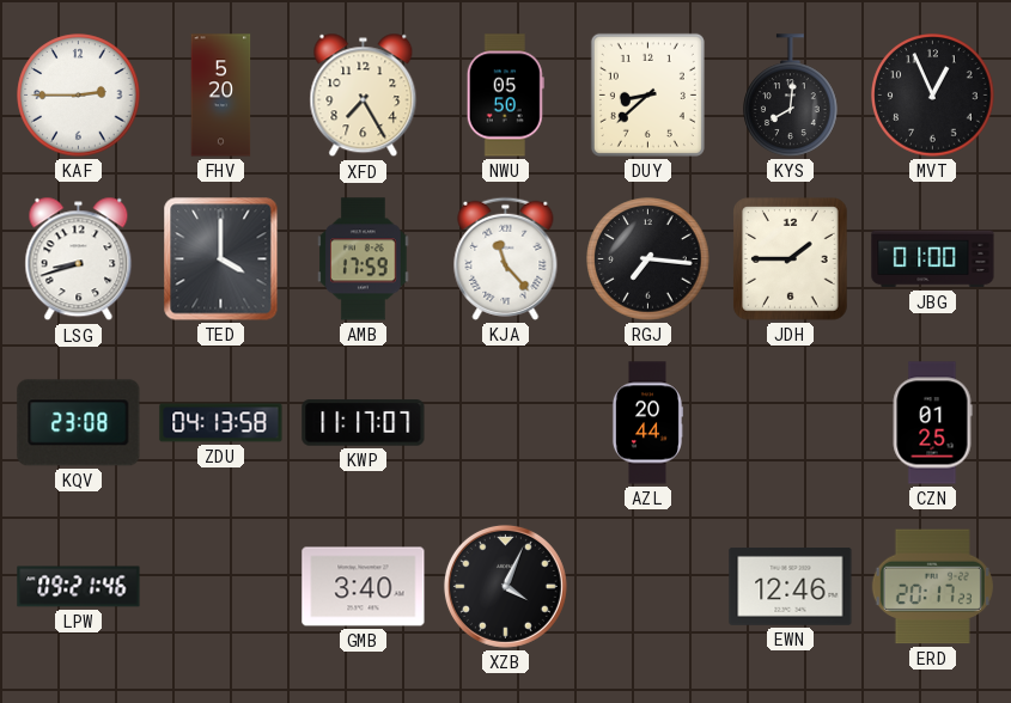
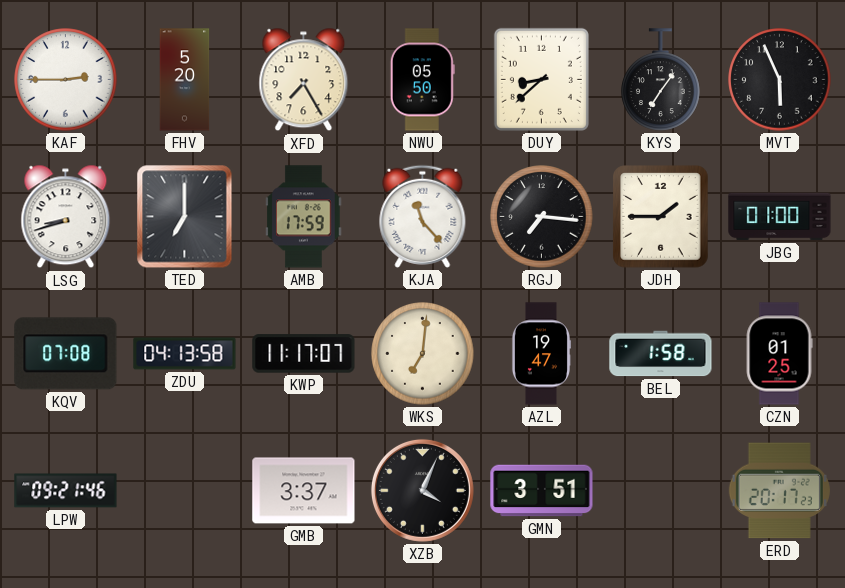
KYS: 8:01 -> 7:06 (661, 80)
MVT: 12:56 -> 5:56 (780, 80)
TED: 4:00 -> 7:00 (185, 217)
KQV: 23:08 -> 07:08 (66, 354)
WKS: none -> 7:01 (423, 354)
AZL: 20:44 -> 19:47 (541, 354)
BEL: none -> 1:58 (661, 354)
GMB: 3:40 -> 3:37 (304, 491)
GMN: none -> 3:51 (542, 491)
EWN: 12:46 -> none (791, 586)
